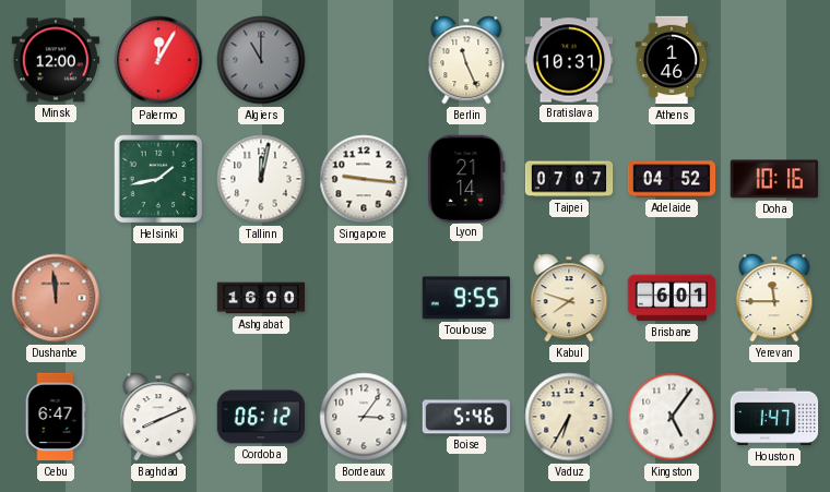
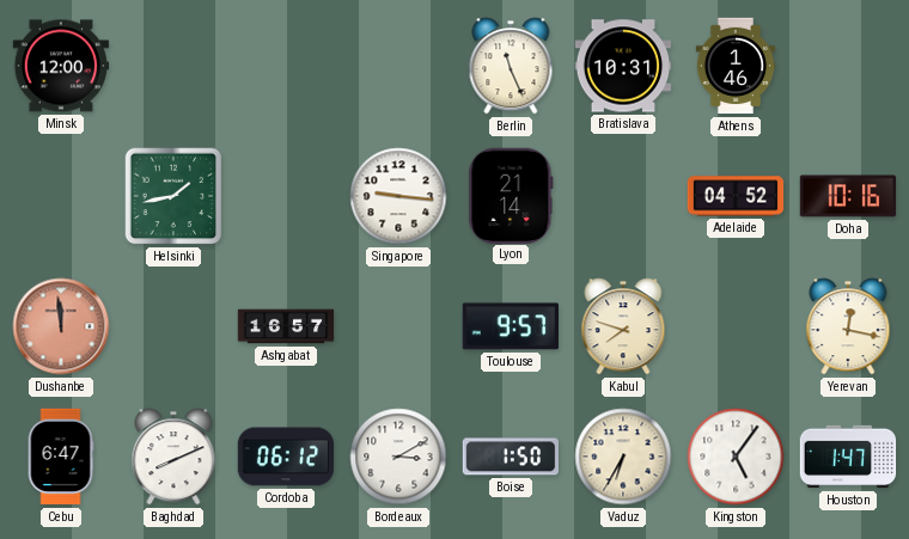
Palermo: 12:05 -> none (158, 60)
Algiers: 11:00 -> none (261, 60)
Tallinn: 12:02 -> none (261, 179)
Taipei: 07:07 -> none (569, 179)
Ashgabat: 16:00 -> 16:57 (286, 326)
Toulouse: 9:55 -> 9:57 (511, 326)
Brisbane: 6:01 -> none (672, 298)
Yerevan: 11:45 -> 12:17 (848, 326)
Bordeaux: 3:06 -> 3:10 (398, 457)
Boise: 5:46 -> 1:50 (510, 457)
